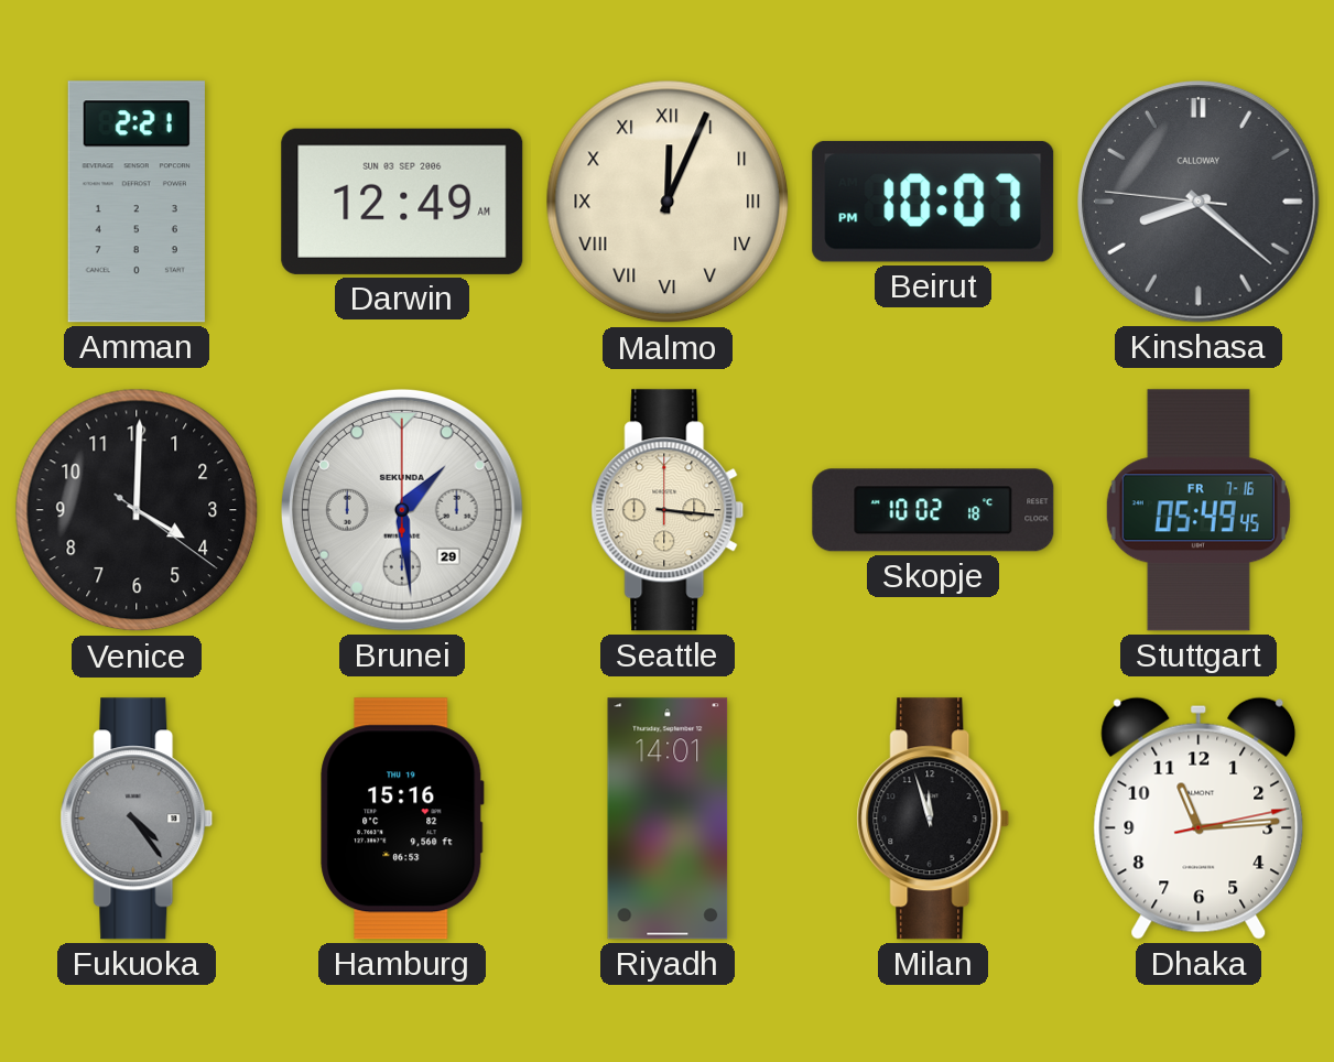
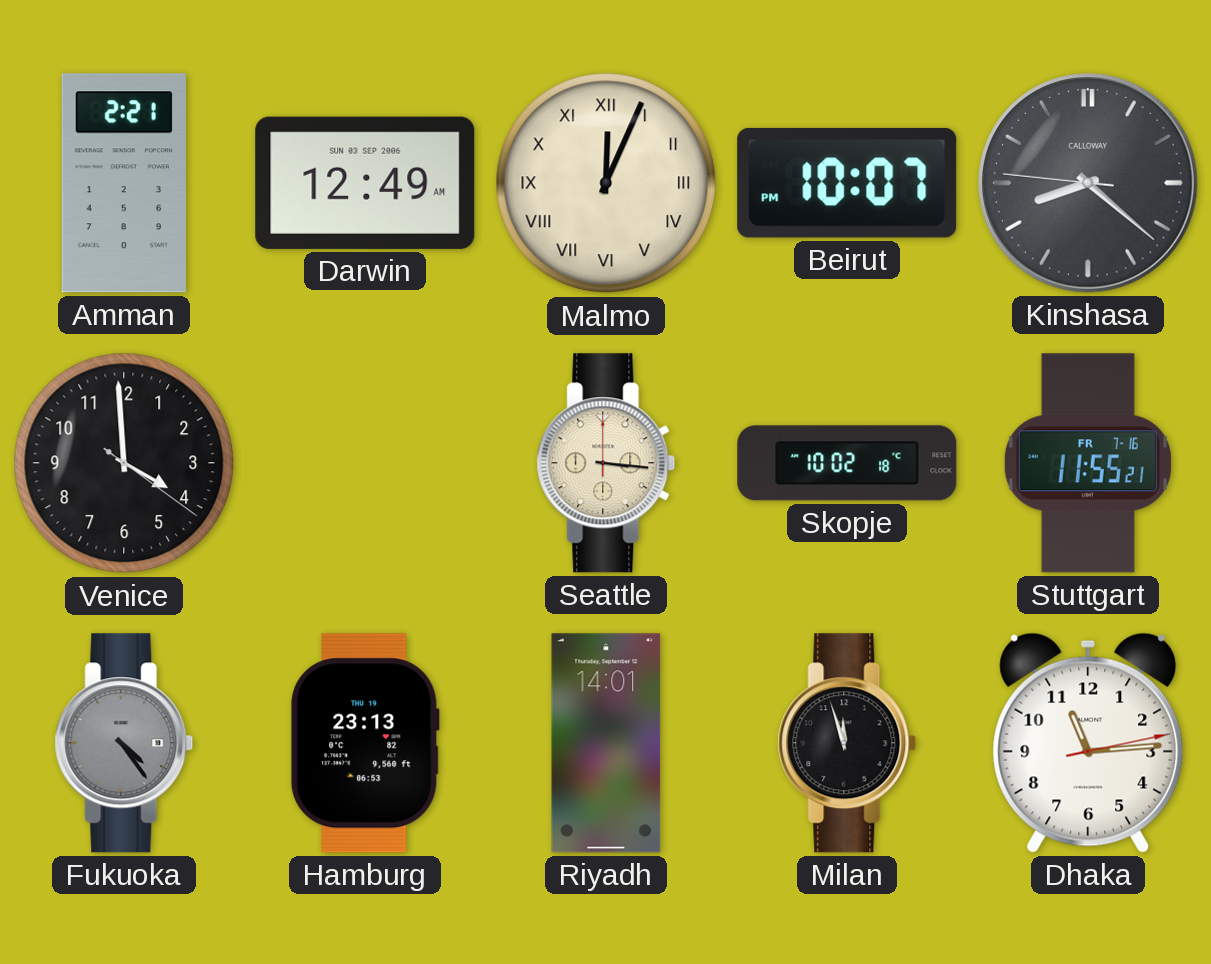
Venice: 4:00 -> 3:59 (124, 463)
Brunei: 1:29 -> none (402, 510)
Stuttgart: 05:49 -> 11:55 (1088, 463)
Hamburg: 15:16 -> 23:13 (365, 743)
